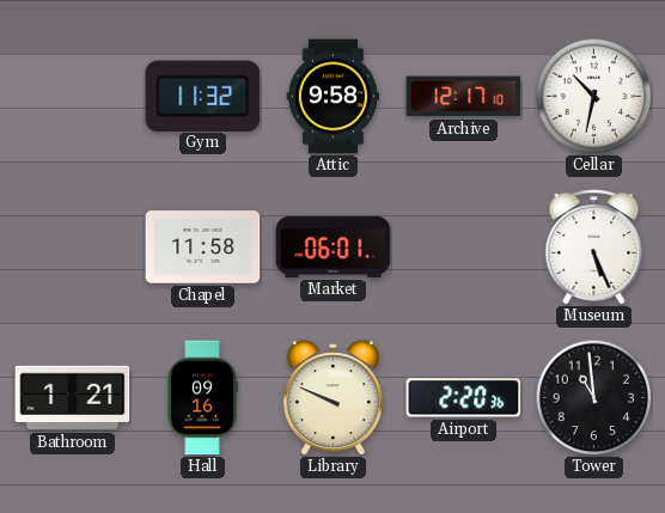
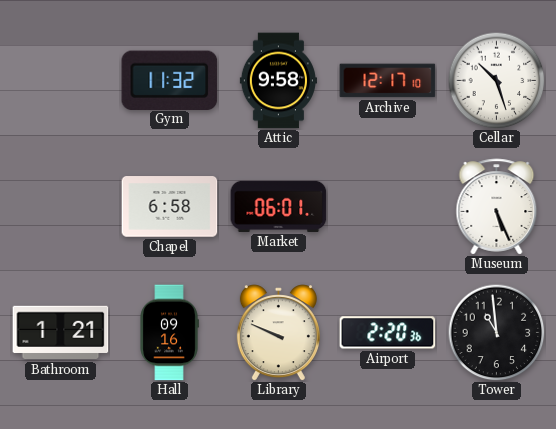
Cellar: 10:32 -> 10:27 (496, 80)
Chapel: 11:58 -> 6:58 (170, 207)
